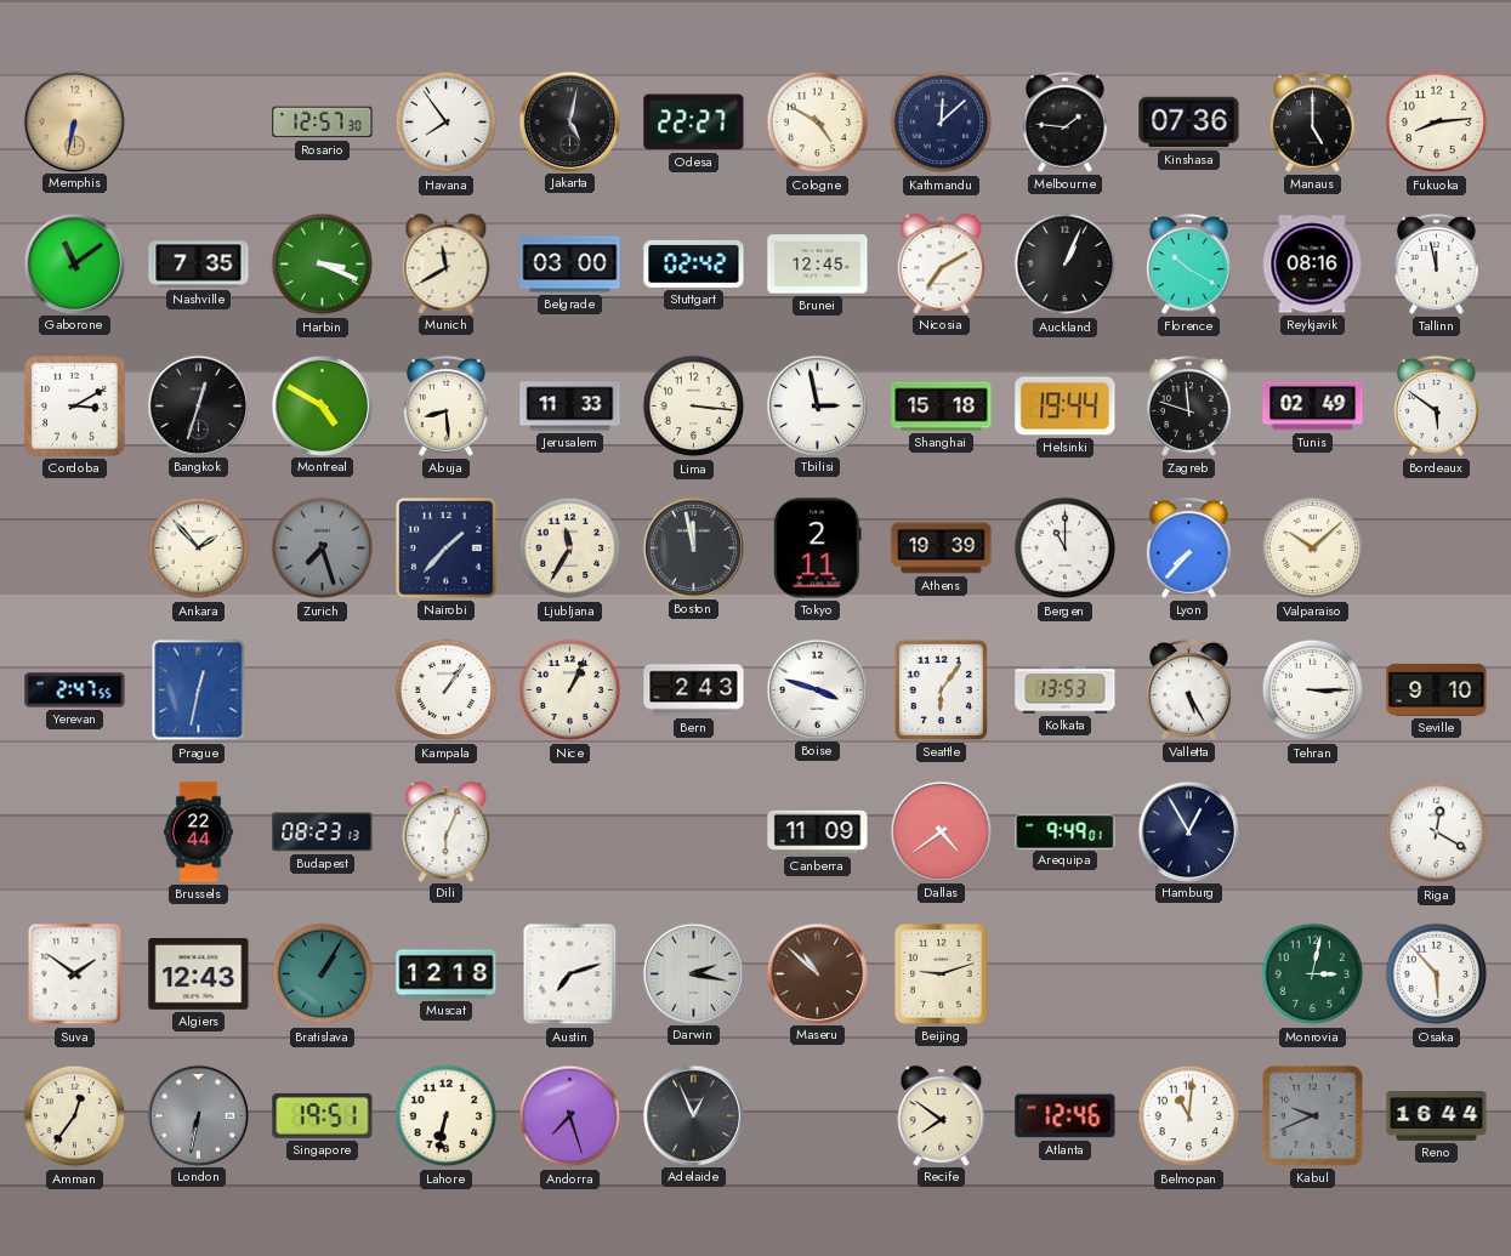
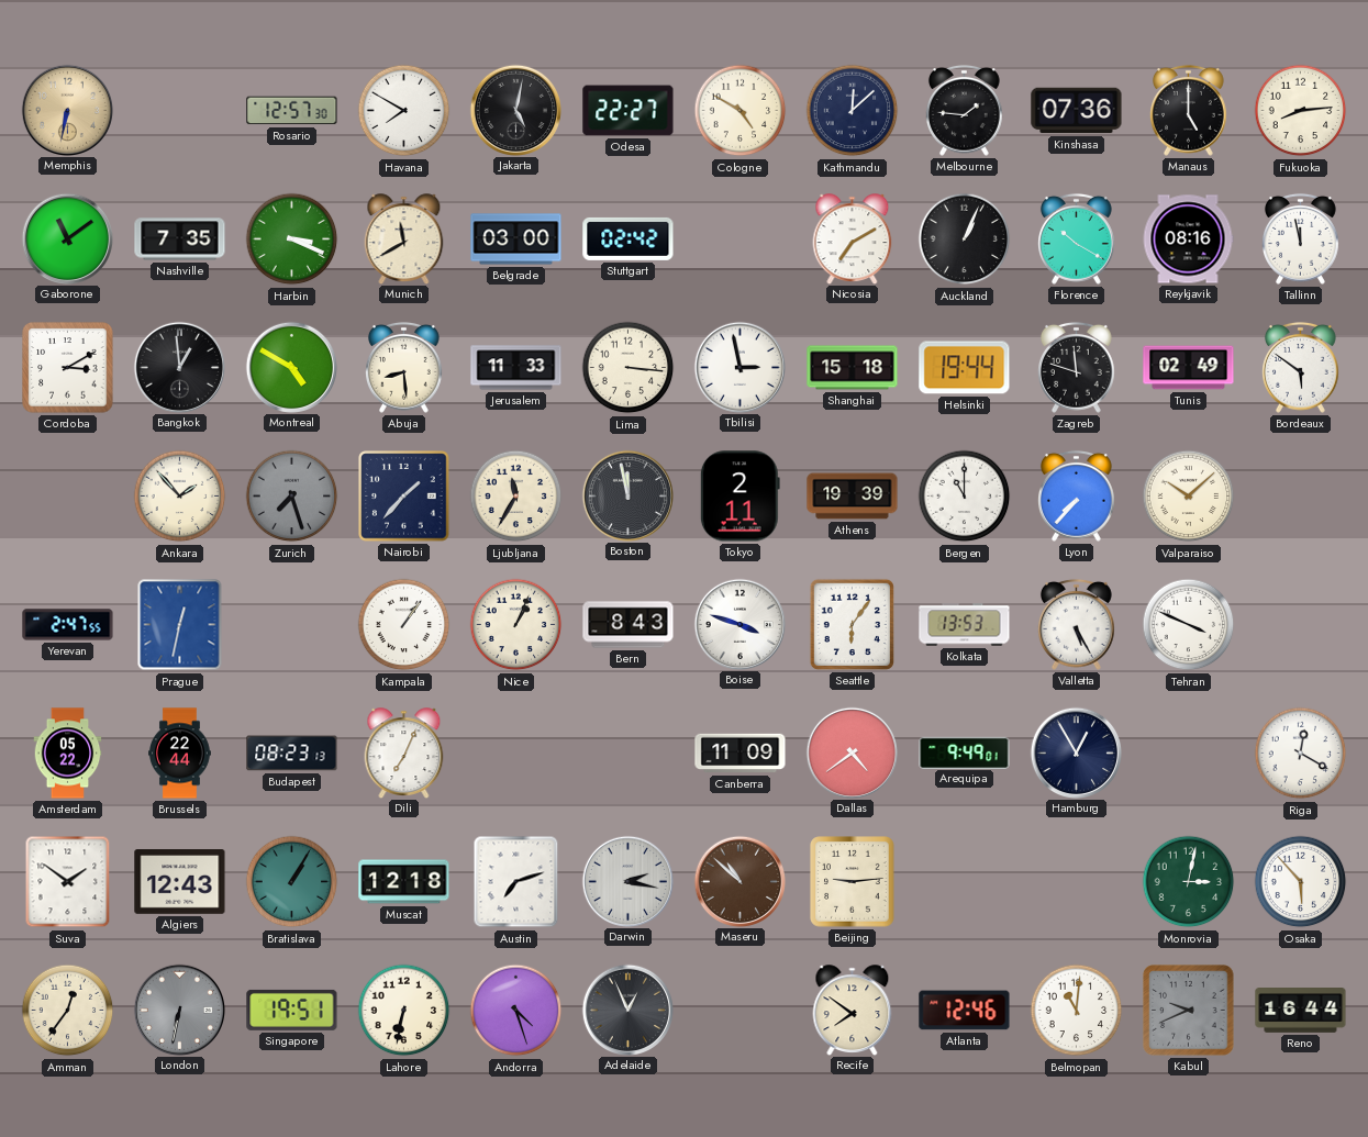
Havana: 7:54 -> 7:50 (404, 111)
Brunei: 12:45 -> none (818, 265)
Bangkok: 12:33 -> 12:59 (179, 367)
Bern: 2:43 -> 8:43 (629, 625)
Tehran: 3:15 -> 3:49 (1189, 625)
Seville: 9:10 -> none (1437, 689)
Amsterdam: none -> 05:22 (68, 754)
Dili: 6:04 -> 7:04 (404, 753)
Beijing: 9:12 -> 9:14 (853, 882)
Andorra: 7:27 -> 4:27 (516, 1011)
